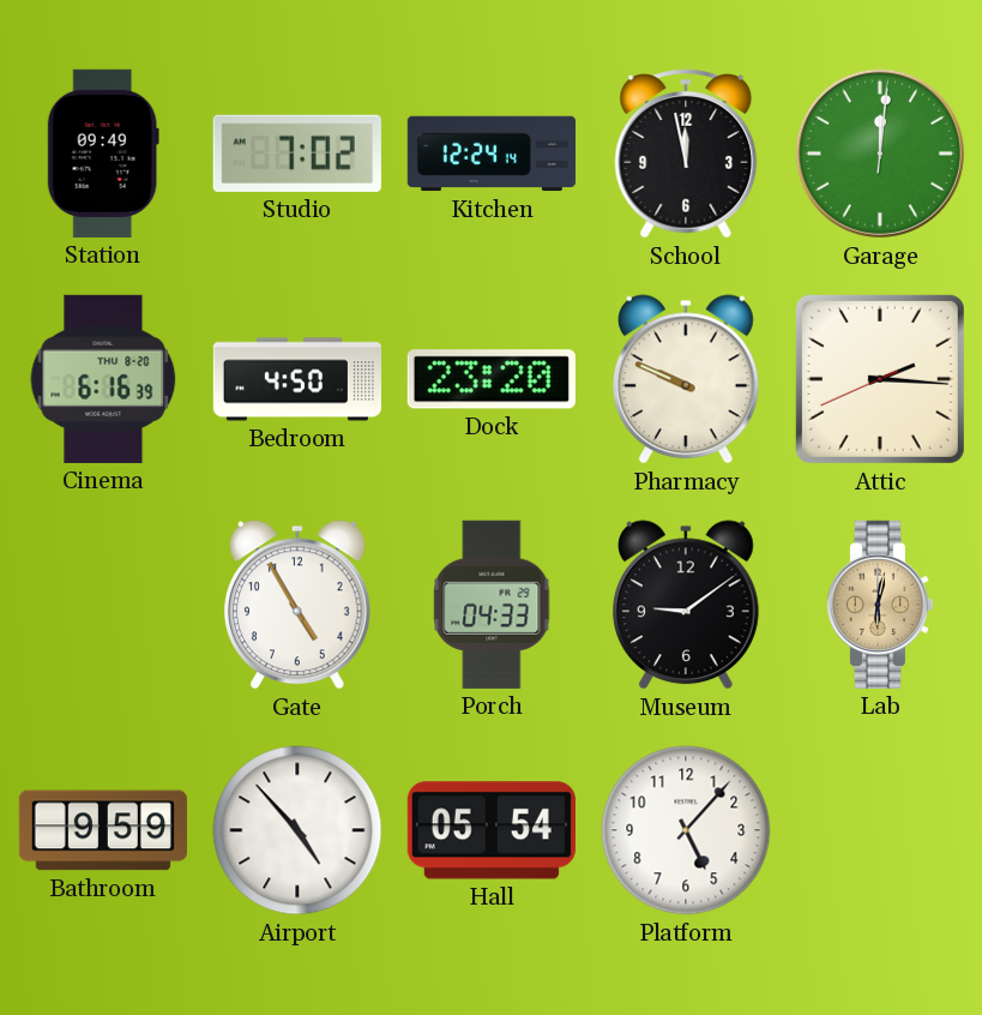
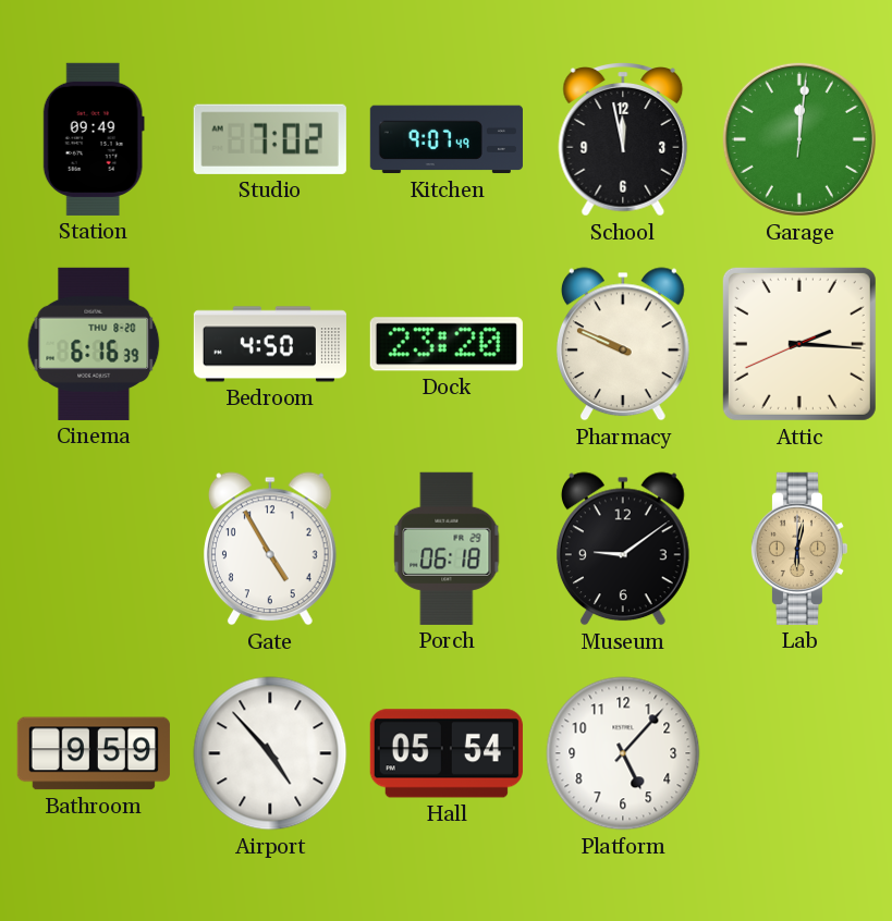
Kitchen: 12:24 -> 9:07 (447, 139)
Porch: 04:33 -> 06:18 (447, 549)
